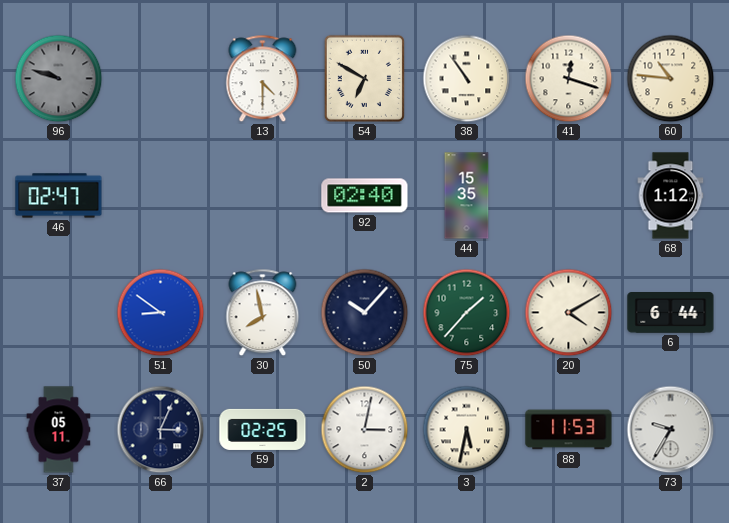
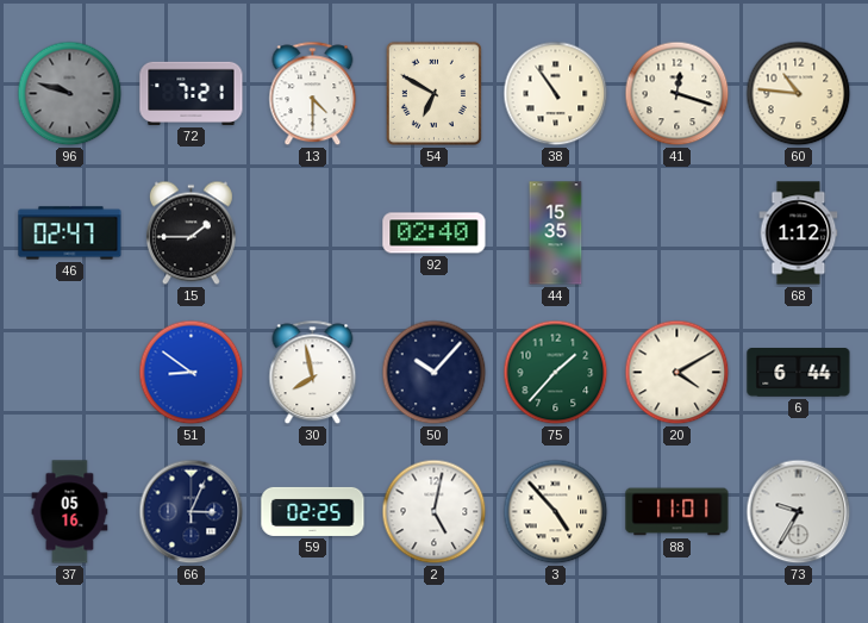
72: none -> 7:21 (192, 93)
15: none -> 1:45 (191, 233)
37: 05:11 -> 05:16 (70, 512)
2: 3:02 -> 5:02 (435, 512)
3: 5:32 -> 4:53 (556, 512)
88: 11:53 -> 11:01 (677, 512)
